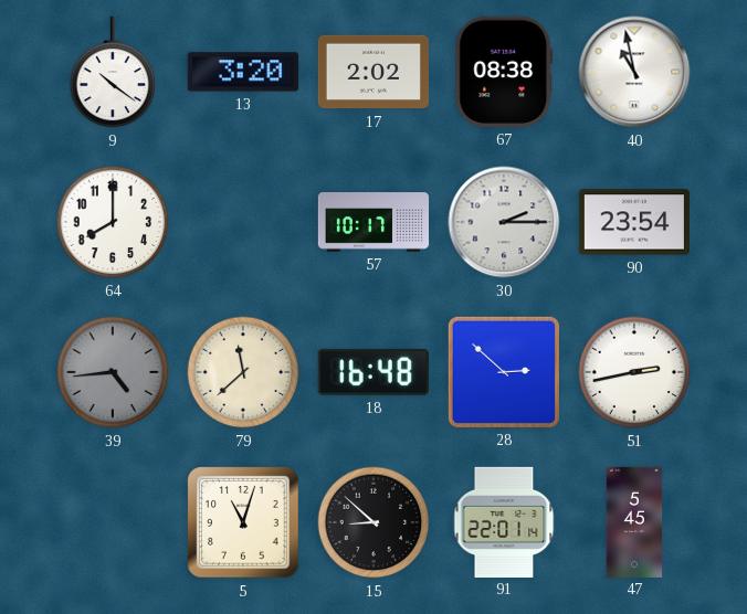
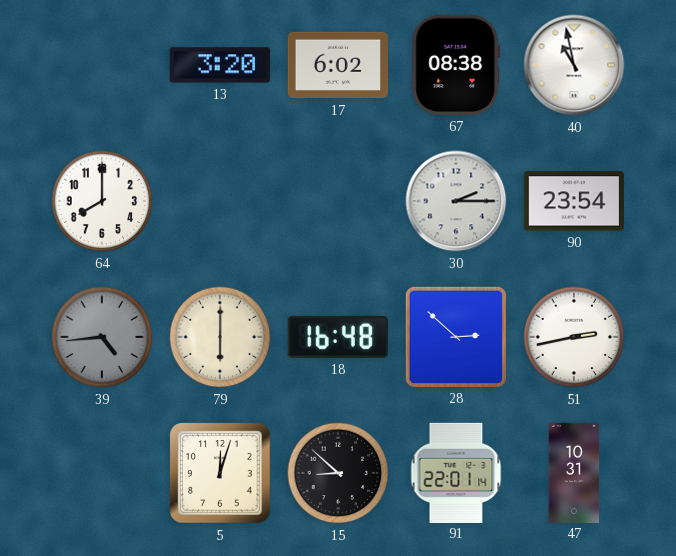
9: 10:21 -> none (113, 72)
17: 2:02 -> 6:02 (337, 65)
57: 10:17 -> none (373, 222)
79: 11:38 -> 6:00 (220, 337)
5: 11:03 -> 12:03 (220, 473)
47: 5:45 -> 10:31 (574, 472)
